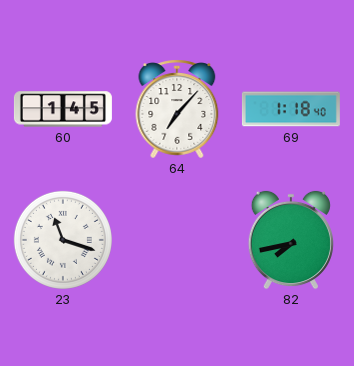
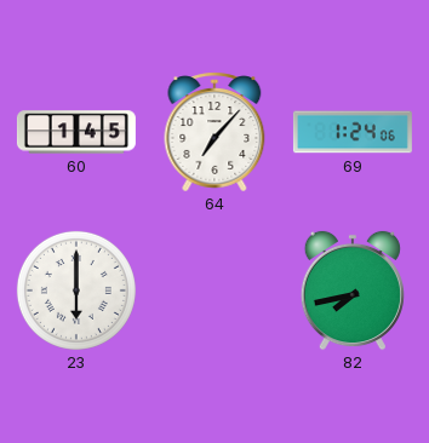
69: 1:18 -> 1:24 (353, 132)
23: 11:18 -> 6:00 (76, 290)
